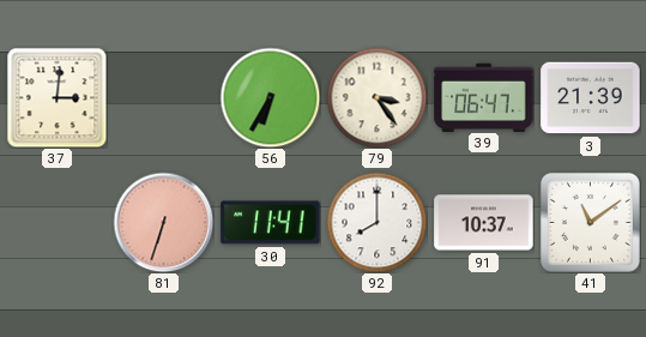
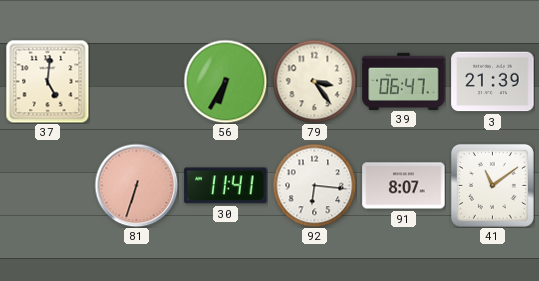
37: 3:01 -> 5:01 (47, 81)
92: 8:00 -> 6:16 (314, 185)
91: 10:37 -> 8:07 (404, 186)
